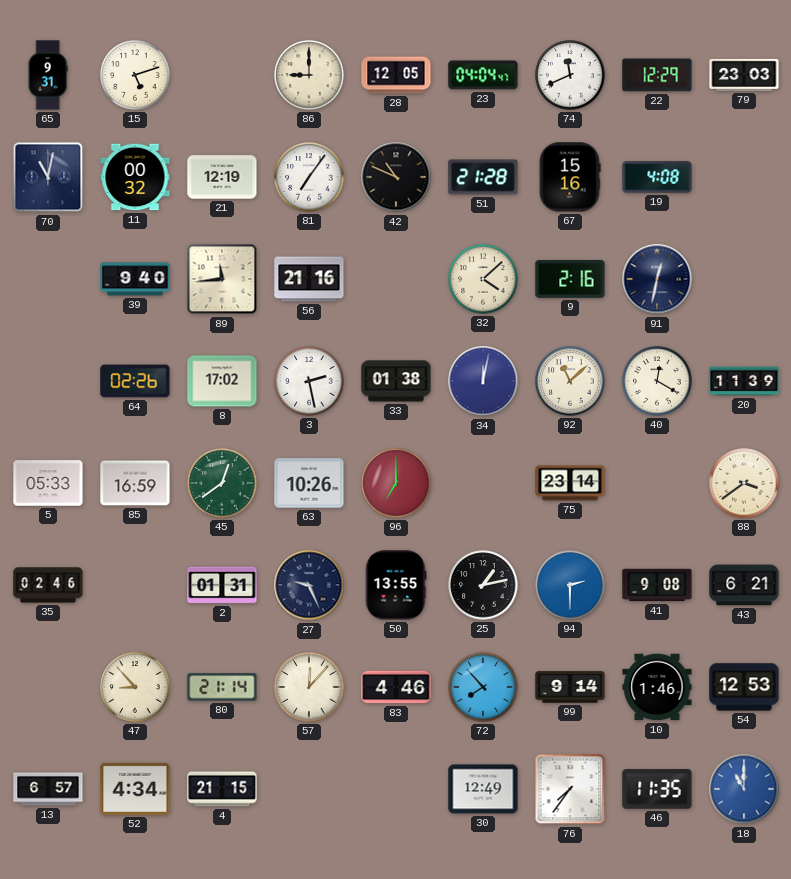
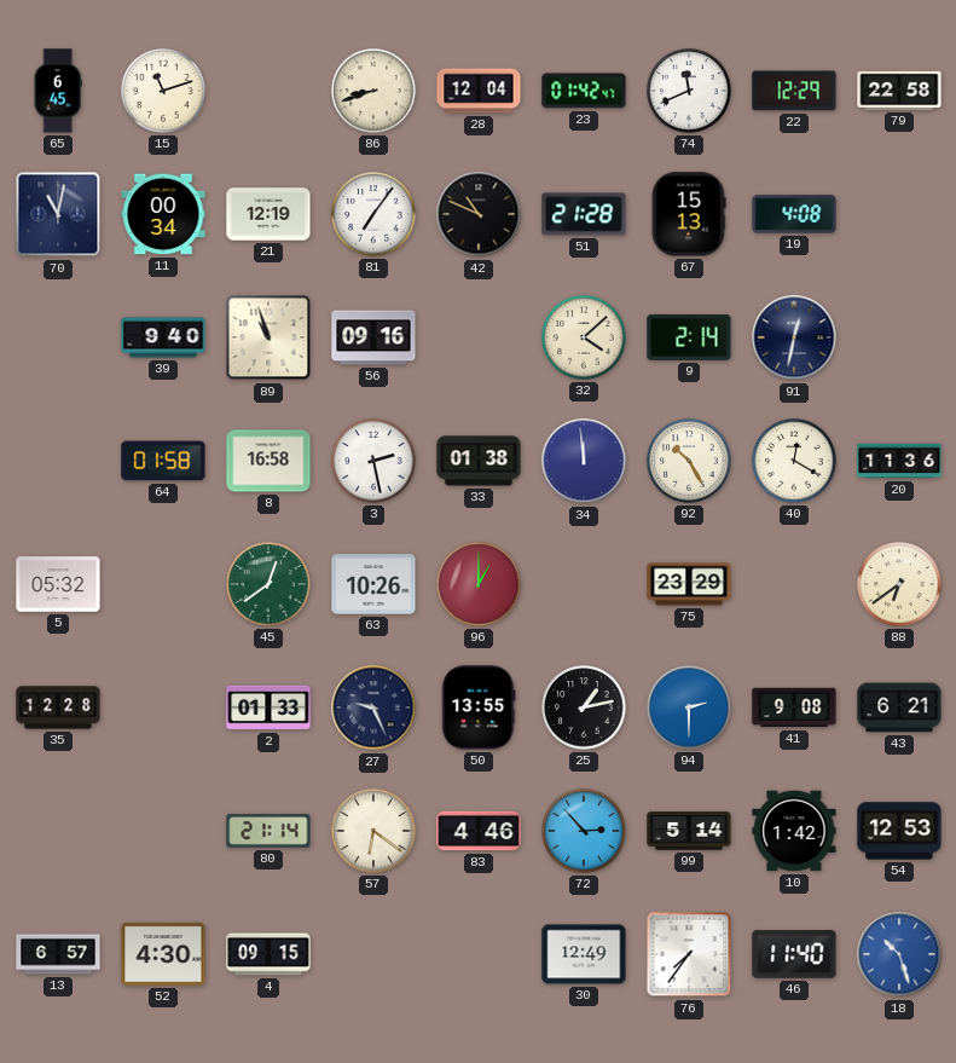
65: 9:31 -> 6:45 (58, 91)
15: 5:12 -> 11:12 (163, 91)
86: 9:00 -> 8:42 (373, 91)
28: 12:05 -> 12:04 (479, 91)
23: 04:04 -> 01:42 (584, 91)
79: 23:03 -> 22:58 (899, 91)
11: 00:32 -> 00:34 (163, 214)
67: 15:16 -> 15:13 (689, 214)
89: 11:44 -> 10:57 (268, 337)
56: 21:16 -> 09:16 (373, 337)
9: 2:16 -> 2:14 (689, 337)
64: 02:26 -> 01:58 (163, 461)
8: 17:02 -> 16:58 (268, 461)
34: 12:02 -> 11:59 (584, 461)
92: 11:08 -> 10:25 (689, 461)
20: 11:39 -> 11:36 (899, 461)
5: 05:33 -> 05:32 (58, 584)
85: 16:59 -> none (135, 483)
96: 7:00 -> 1:00 (479, 584)
75: 23:14 -> 23:29 (689, 584)
88: 3:39 -> 6:39 (899, 584)
35: 02:46 -> 12:28 (58, 707)
2: 01:31 -> 01:33 (268, 707)
47: 8:53 -> none (135, 687)
57: 12:07 -> 6:21 (373, 831)
72: 7:53 -> 2:53 (584, 831)
99: 9:14 -> 5:14 (689, 831)
10: 1:46 -> 1:42 (794, 831)
52: 4:34 -> 4:30 (163, 954)
4: 21:15 -> 09:15 (268, 954)
46: 11:35 -> 11:40 (794, 954)
18: 11:00 -> 10:27 (899, 954)
